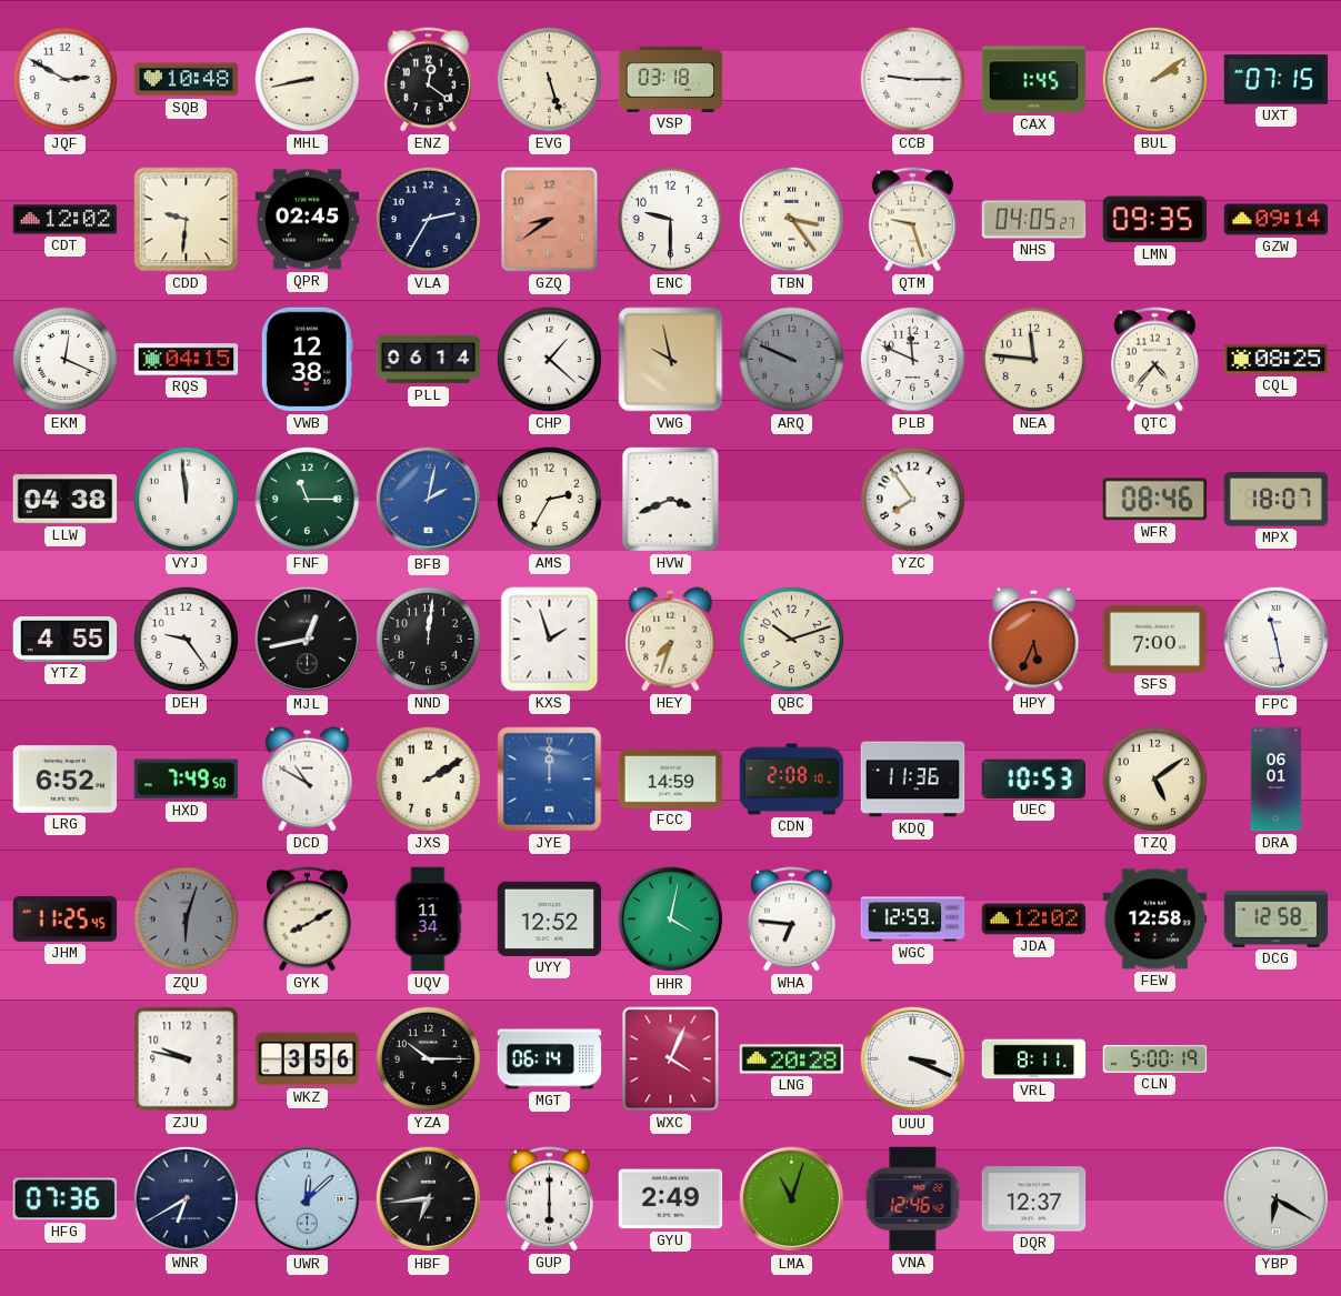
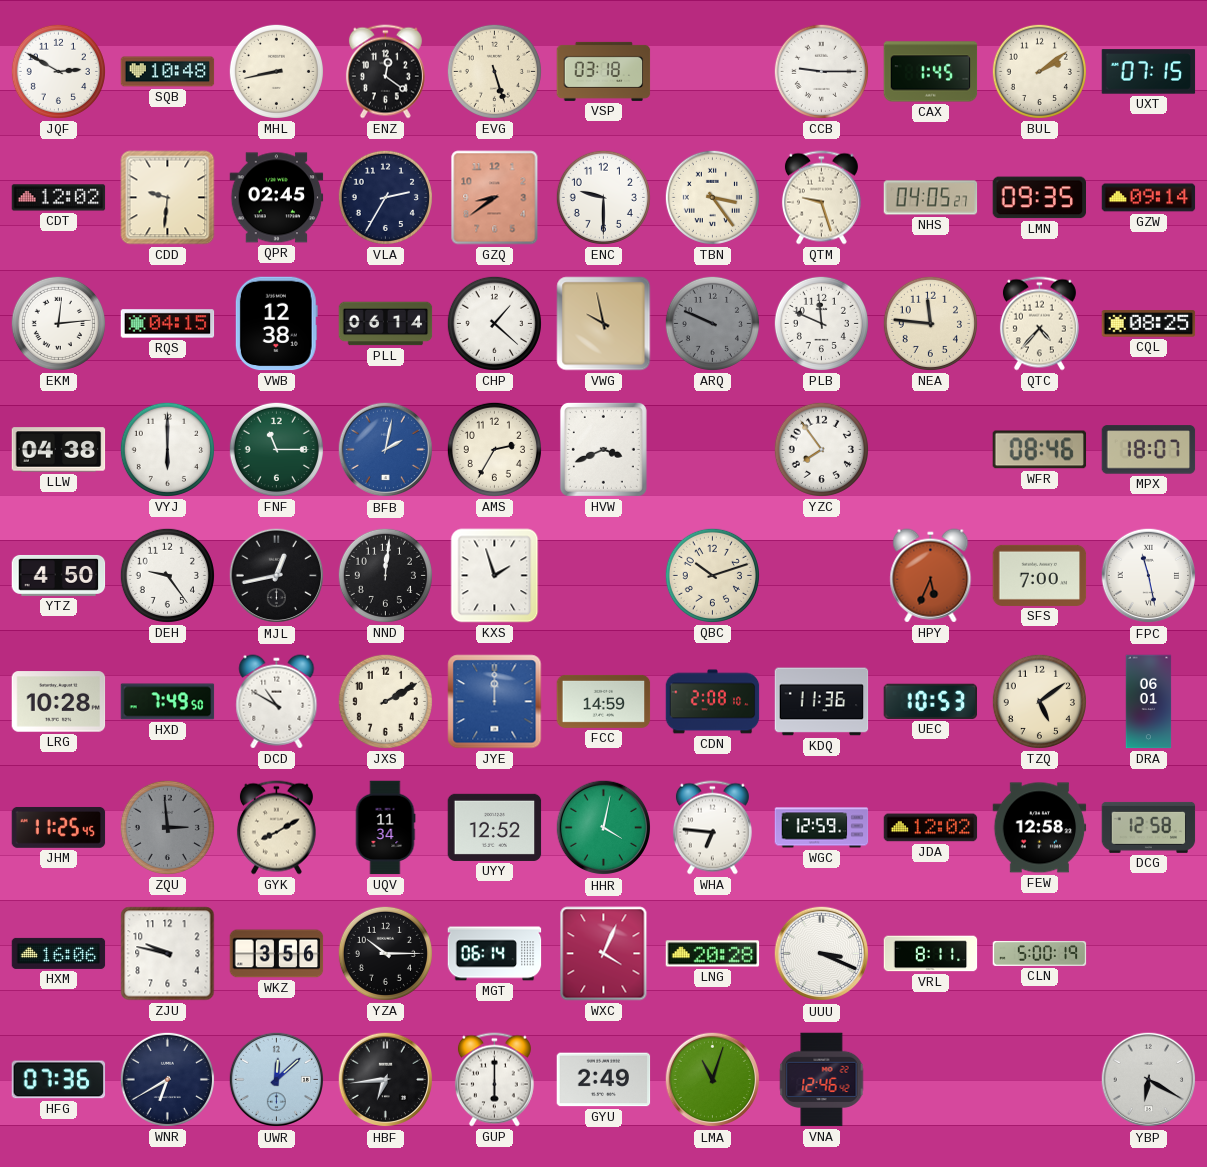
EKM: 12:19 -> 12:14 (58, 323)
VYJ: 11:59 -> 6:00 (167, 449)
YTZ: 4:55 -> 4:50 (59, 575)
HEY: 7:33 -> none (671, 640)
LRG: 6:52 -> 10:28 (59, 702)
ZQU: 6:03 -> 2:59 (167, 827)
HXM: none -> 16:06 (59, 953)
DQR: 12:37 -> none (1034, 1199)
